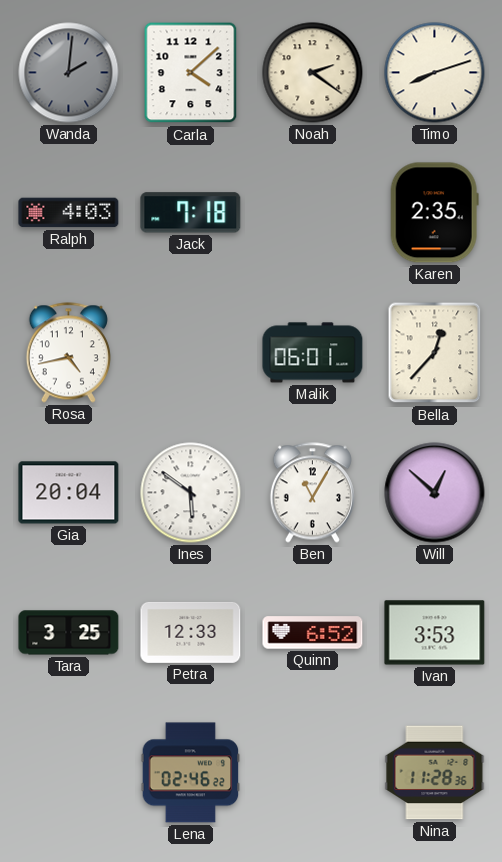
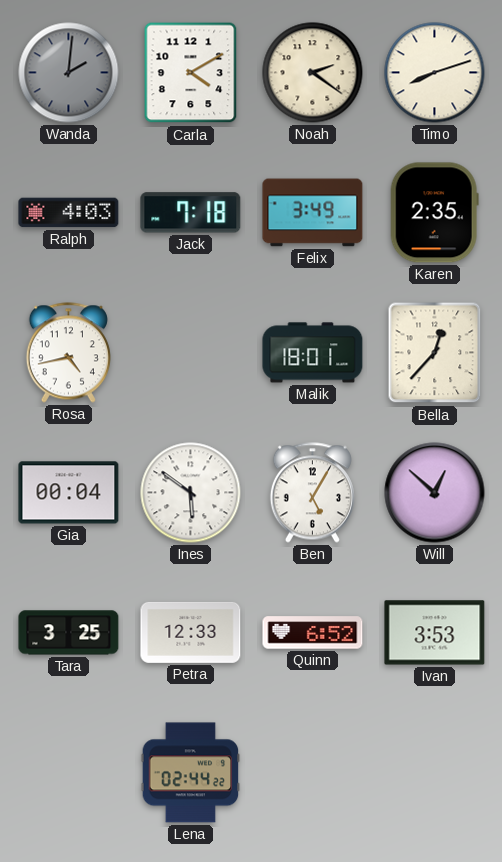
Carla: 4:08 -> 4:10 (191, 73)
Felix: none -> 3:49 (313, 213)
Malik: 06:01 -> 18:01 (313, 353)
Gia: 20:04 -> 00:04 (69, 493)
Ben: 11:05 -> 5:05 (312, 493)
Lena: 02:46 -> 02:44 (191, 773)
Nina: 11:28 -> none (435, 773)
